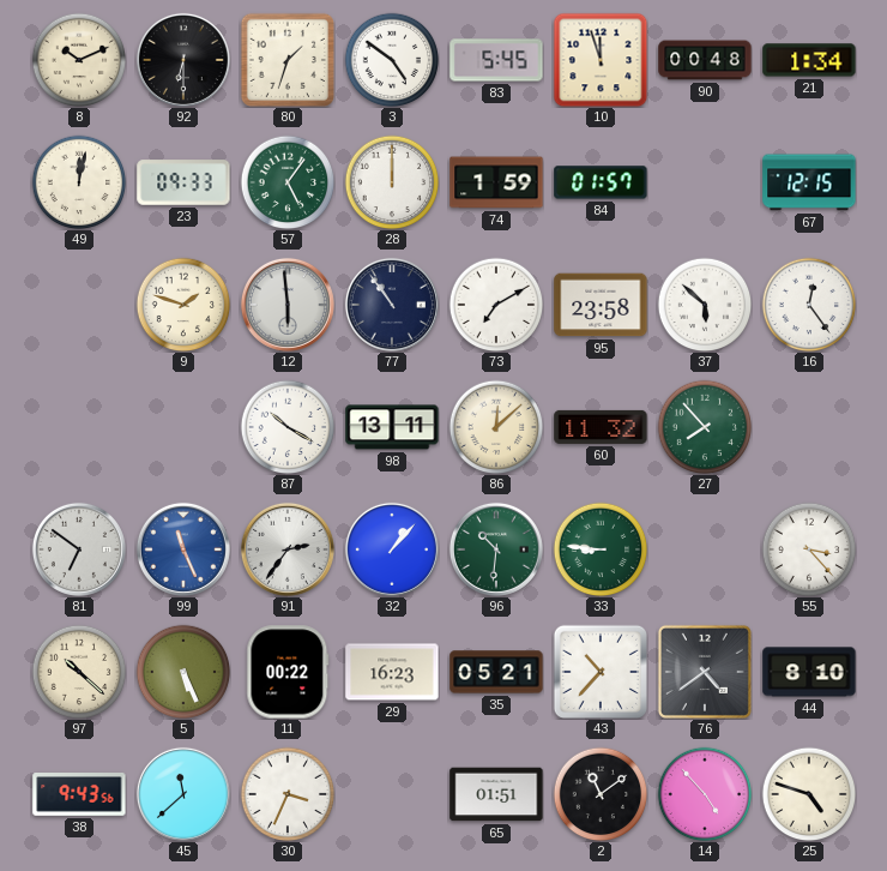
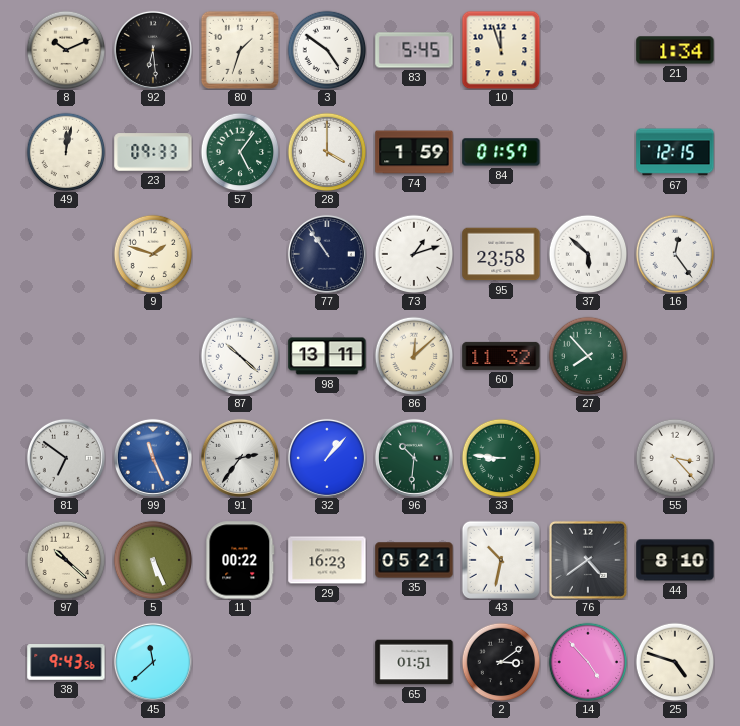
92: 6:30 -> 6:29 (153, 50)
90: 00:48 -> none (705, 60)
28: 12:00 -> 4:00 (327, 152)
12: 5:59 -> none (288, 305)
73: 7:10 -> 1:12 (414, 254)
87: 10:20 -> 10:22 (240, 356)
43: 10:37 -> 10:32 (501, 560)
30: 3:34 -> none (288, 794)
2: 11:09 -> 3:09 (501, 662)
